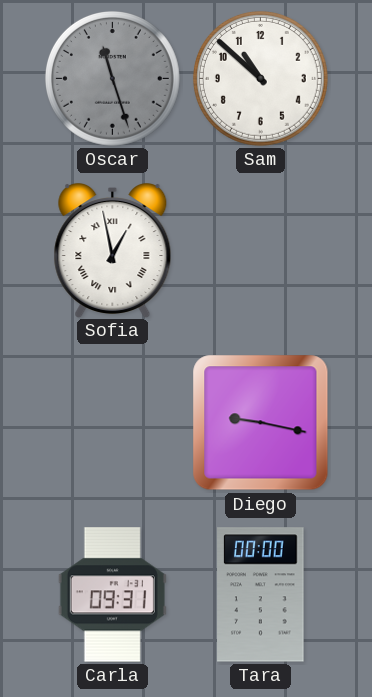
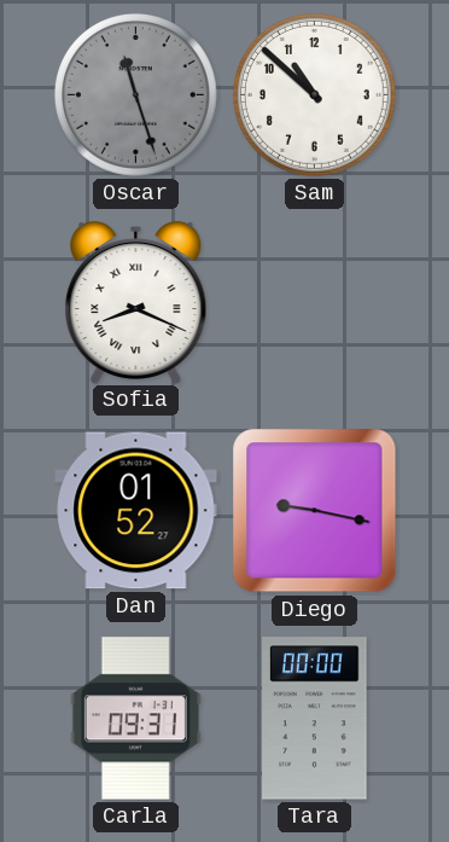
Sofia: 12:58 -> 8:19 (136, 303)
Dan: none -> 01:52 (136, 511)
